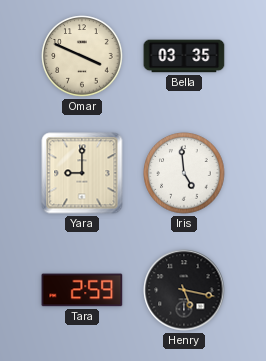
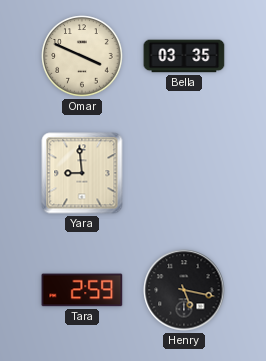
Yara: 9:00 -> 8:59 (82, 173)
Iris: 4:59 -> none (184, 173)
